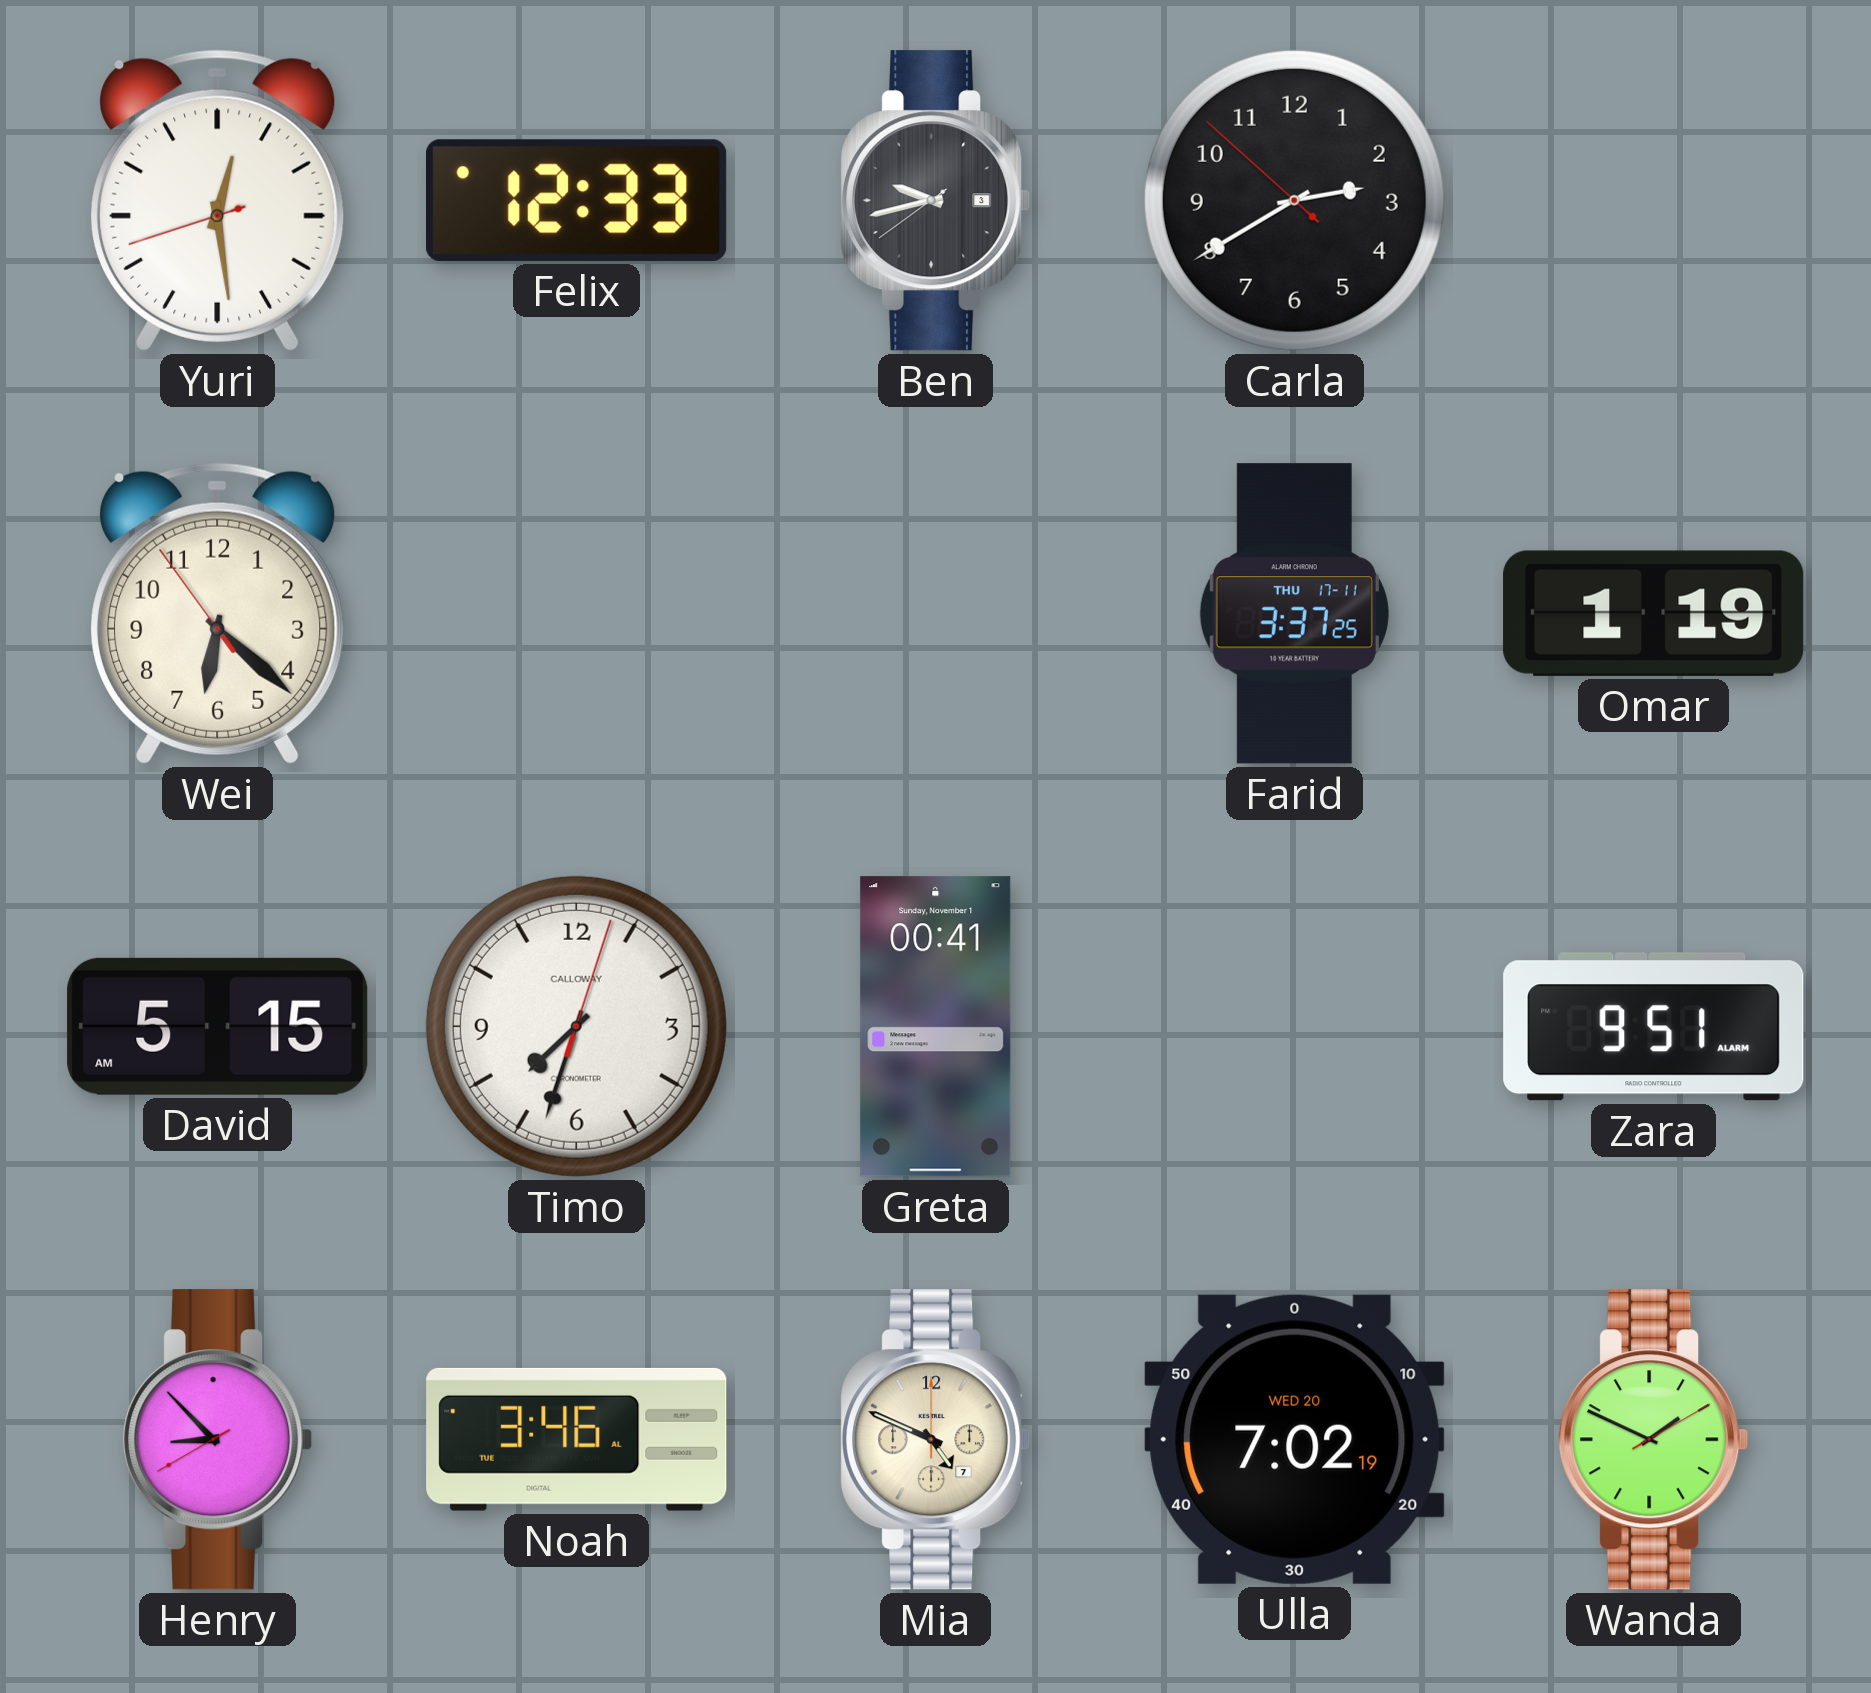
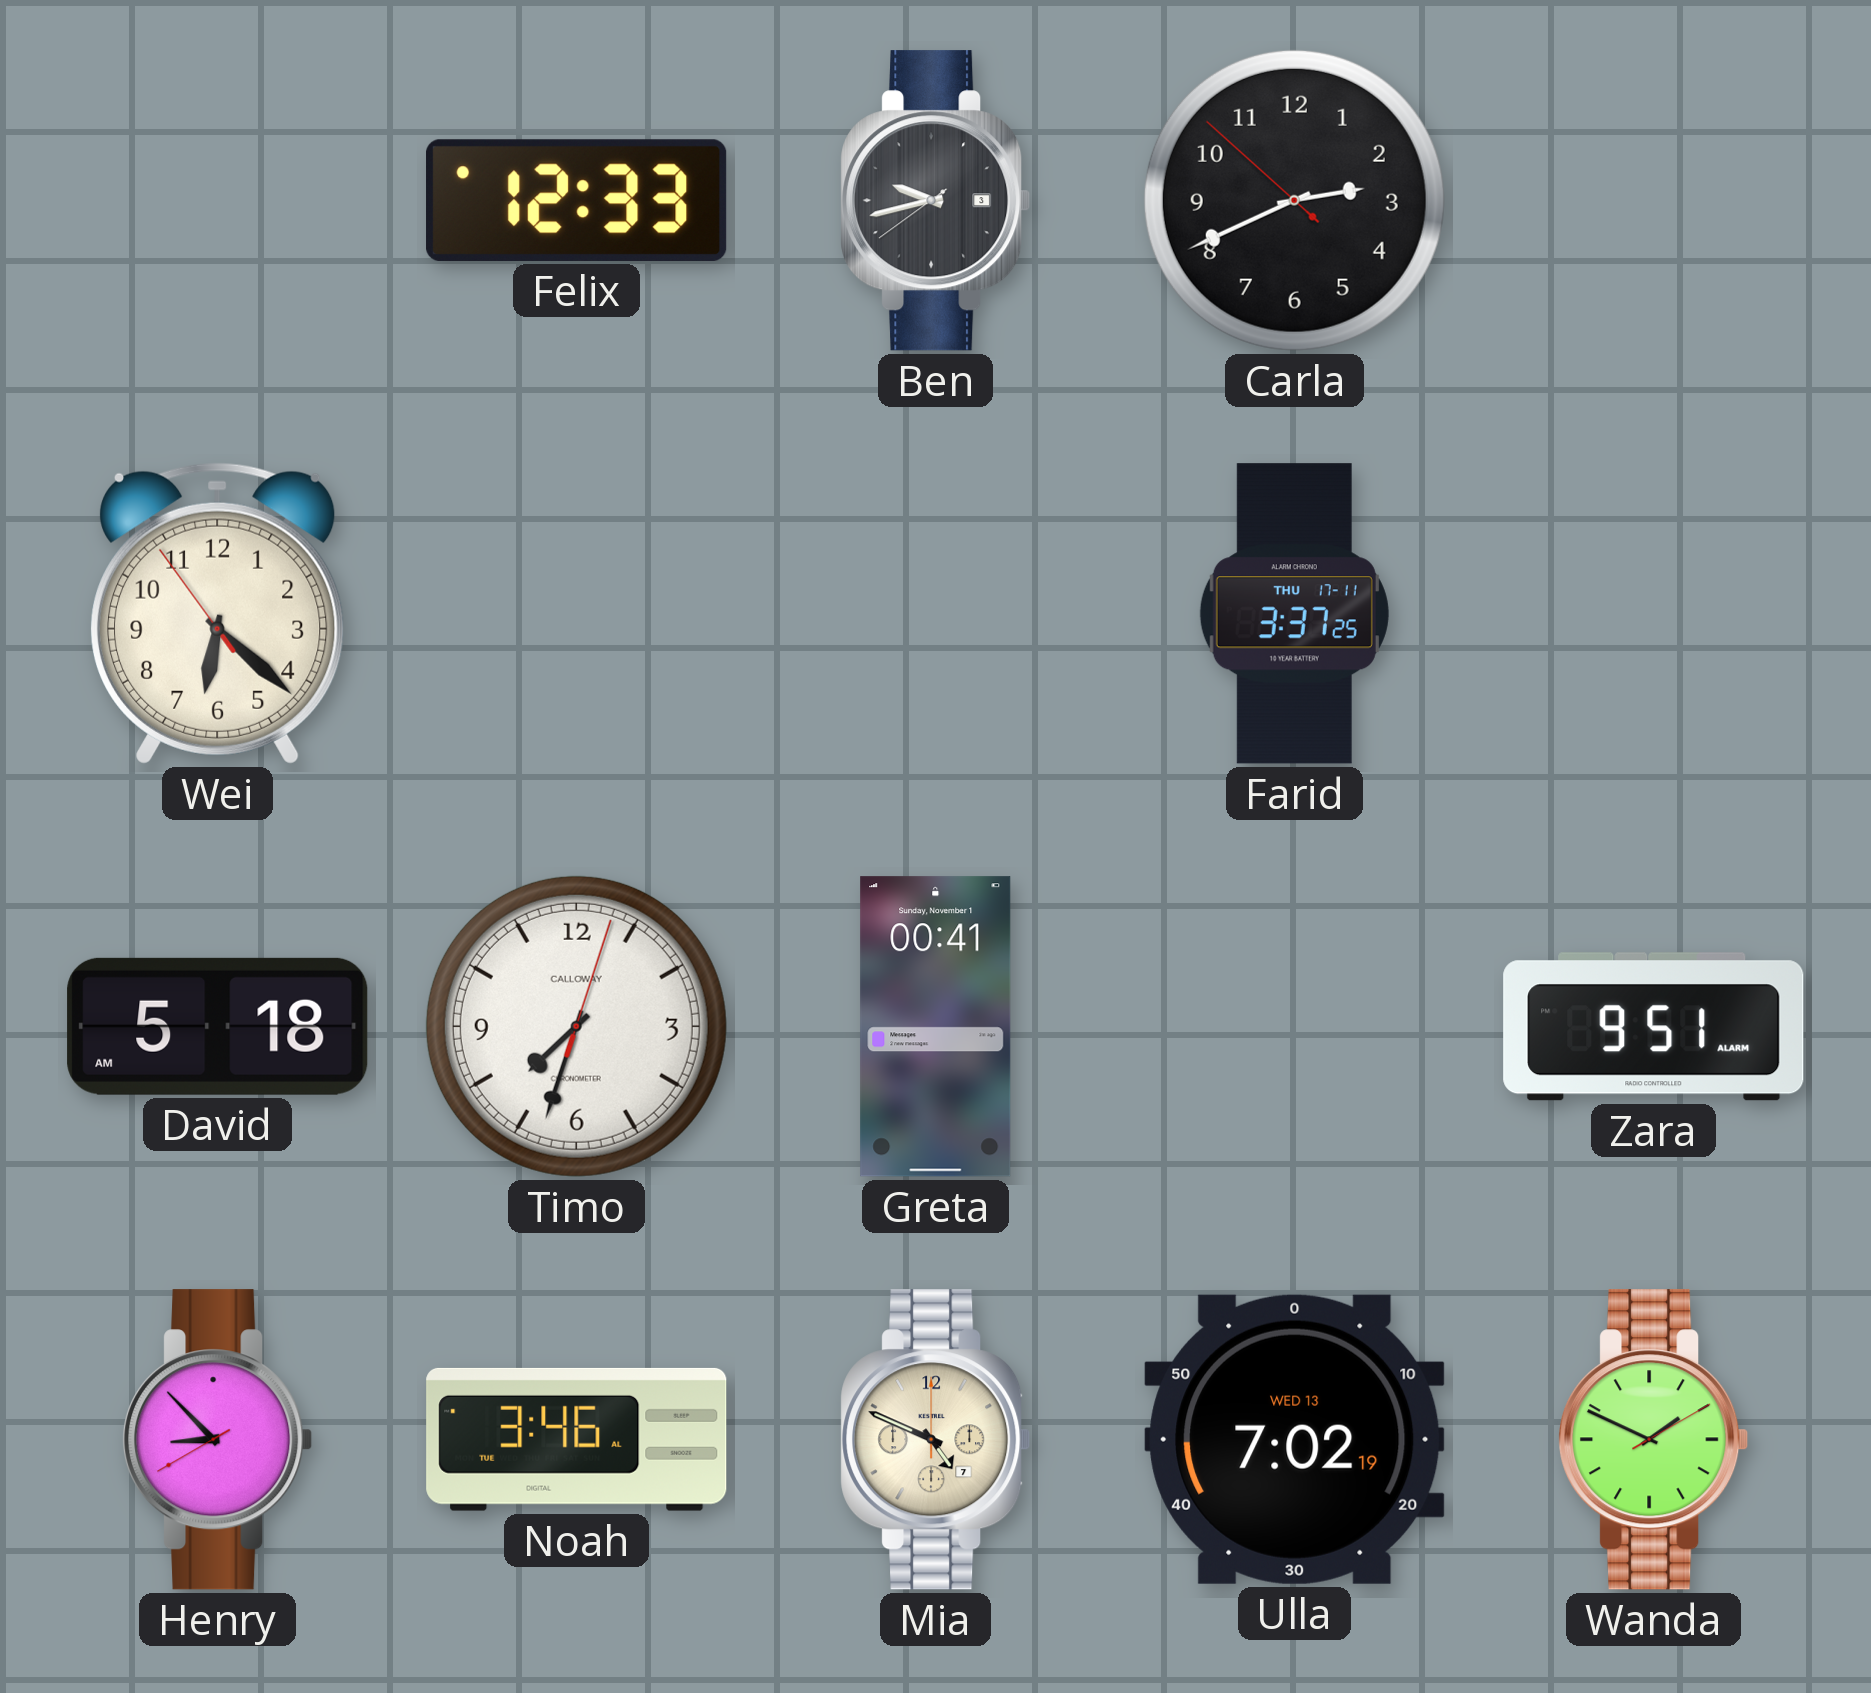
Yuri: 12:28 -> none (218, 200)
Carla: 2:39 -> 2:40 (1294, 200)
Omar: 1:19 -> none (1654, 613)
David: 5:15 -> 5:18 (218, 1026)
Ulla date: WED 20 -> WED 13 (1295, 1439)
